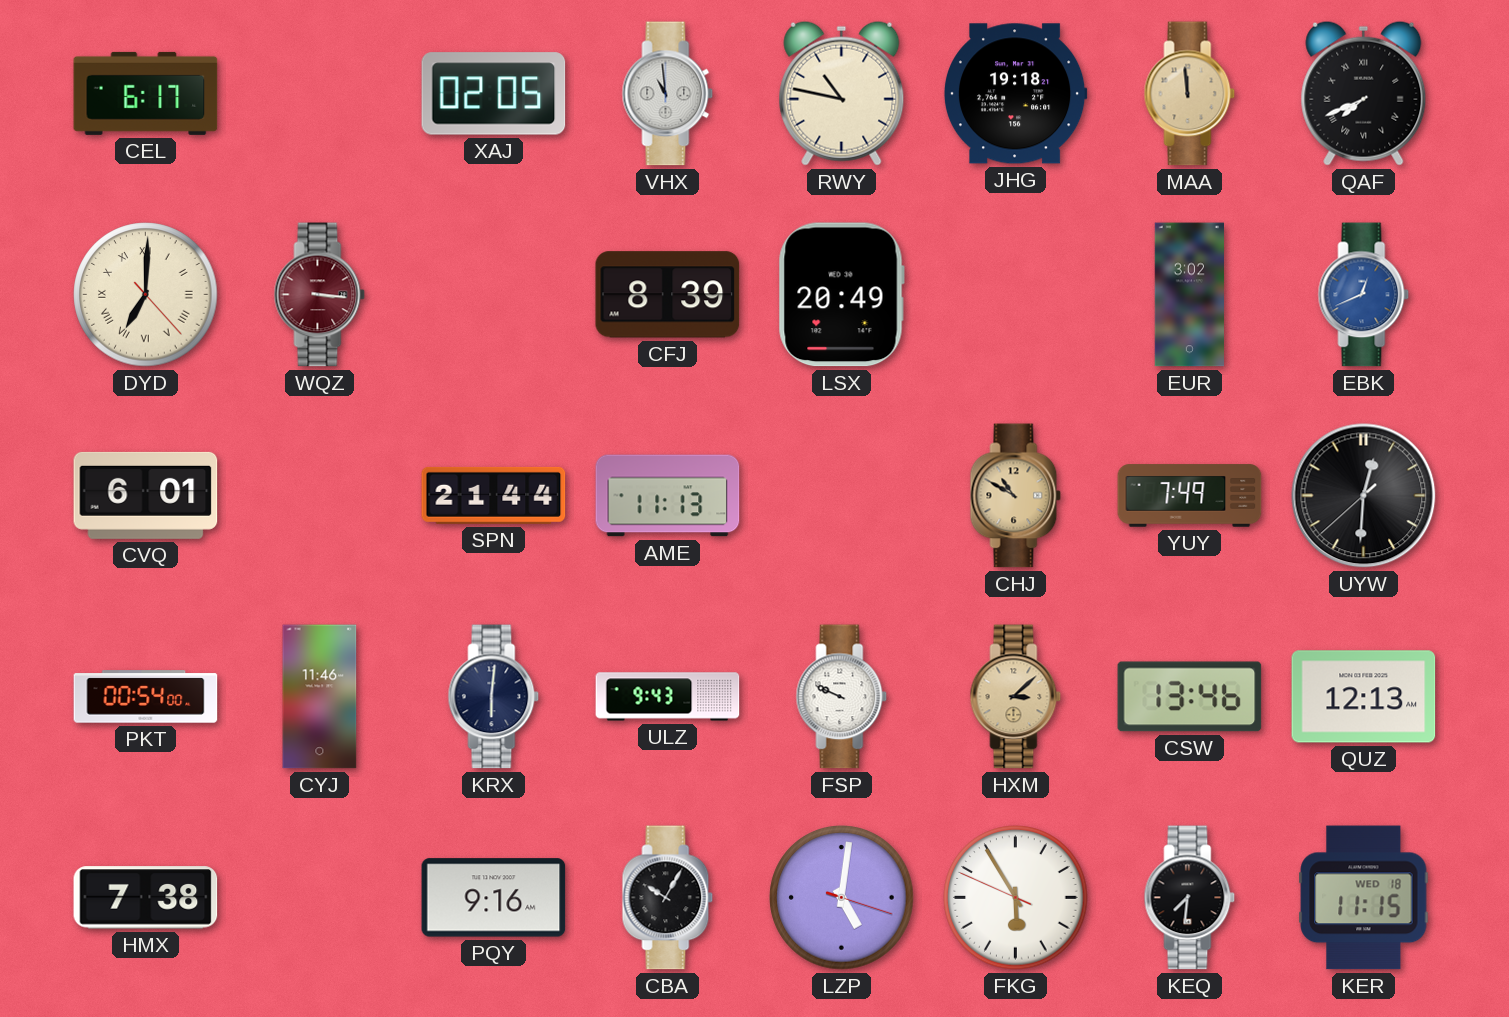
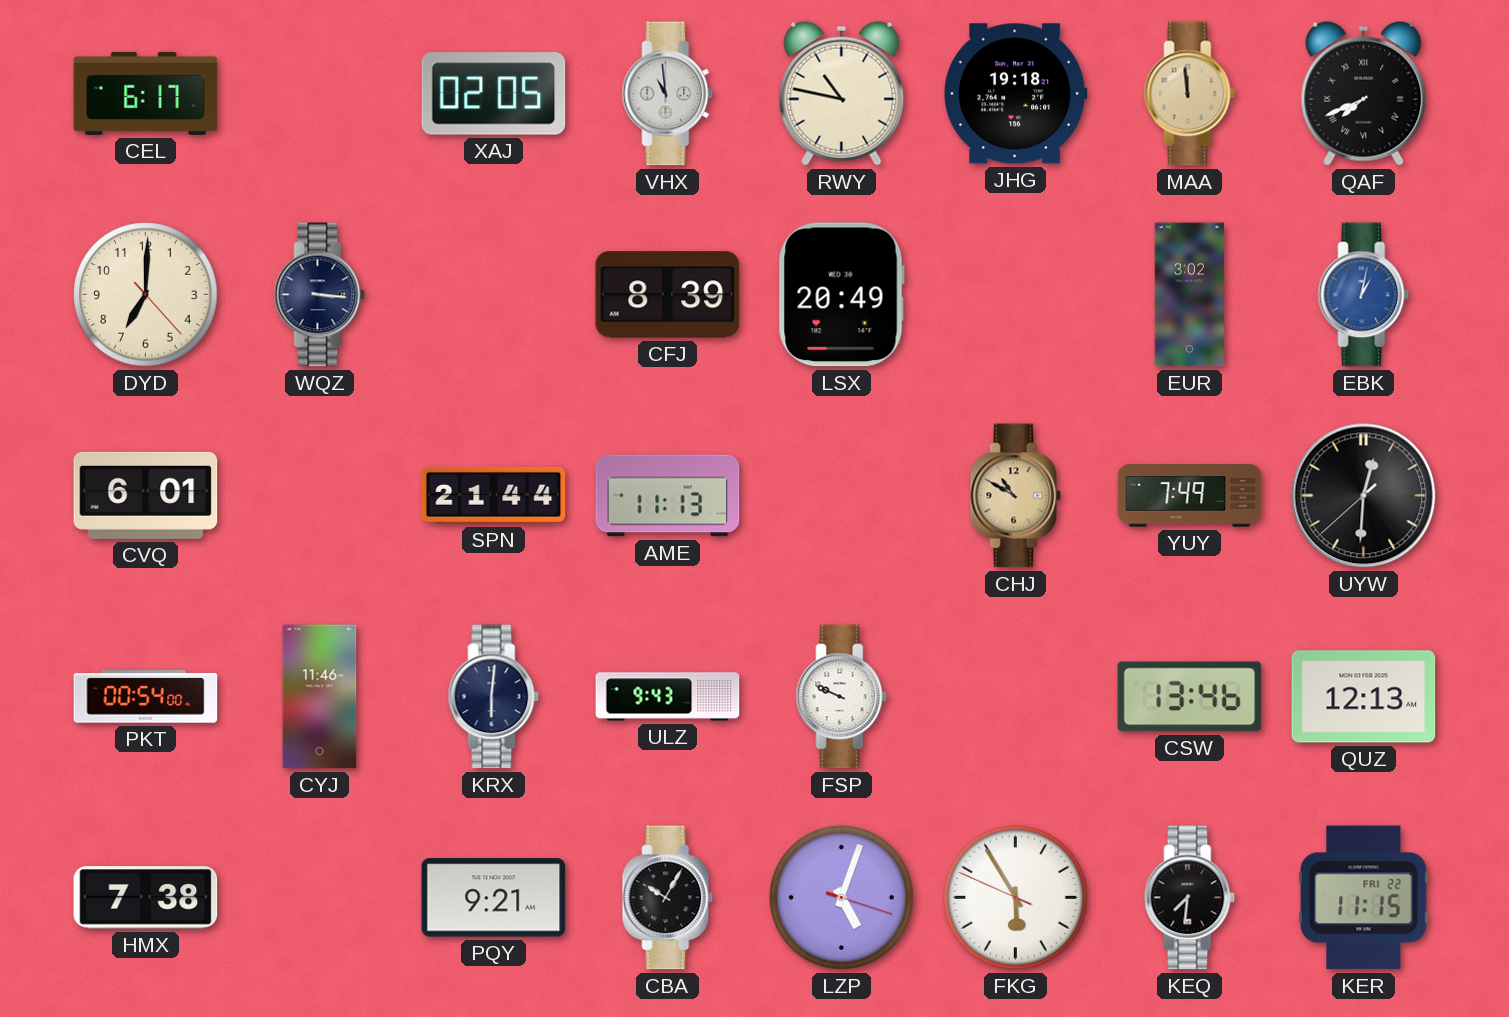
DYD numerals: Roman -> Arabic (146, 295)
WQZ dial: burgundy -> navy (320, 295)
EBK: 12:41 -> 1:02 (1364, 295)
HXM: 3:08 -> none (1016, 697)
PQY: 9:16 -> 9:21 (494, 898)
LZP: 5:01 -> 5:03 (842, 898)
KER date: WED 18 -> FRI 22 (1364, 898)
